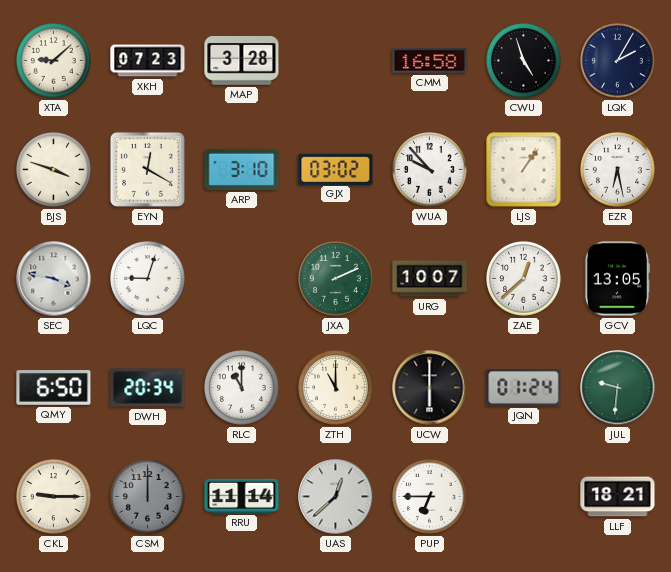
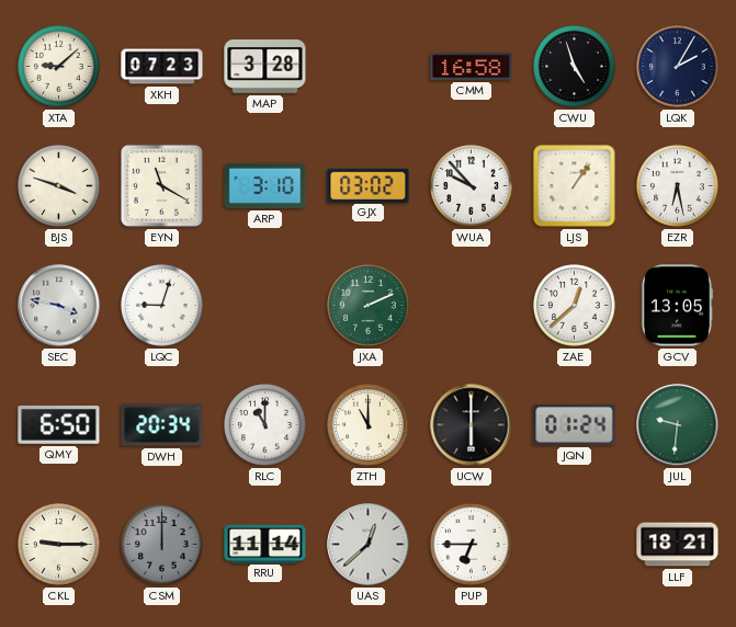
EYN: 12:20 -> 11:20 (161, 185)
URG: 10:07 -> none (430, 279)
